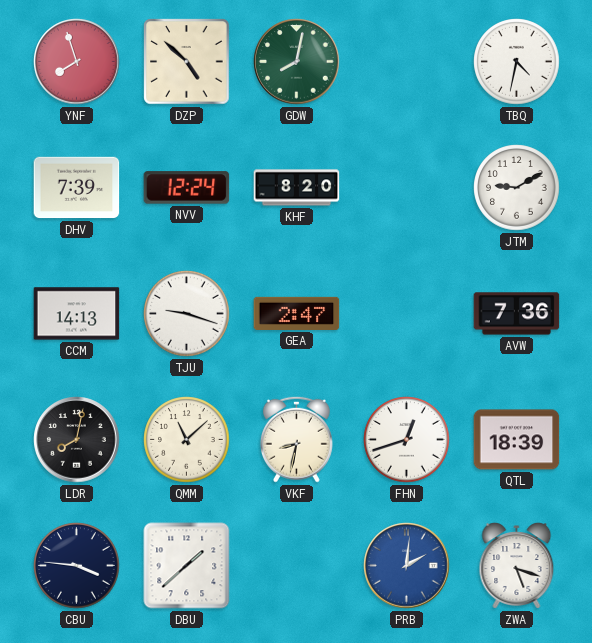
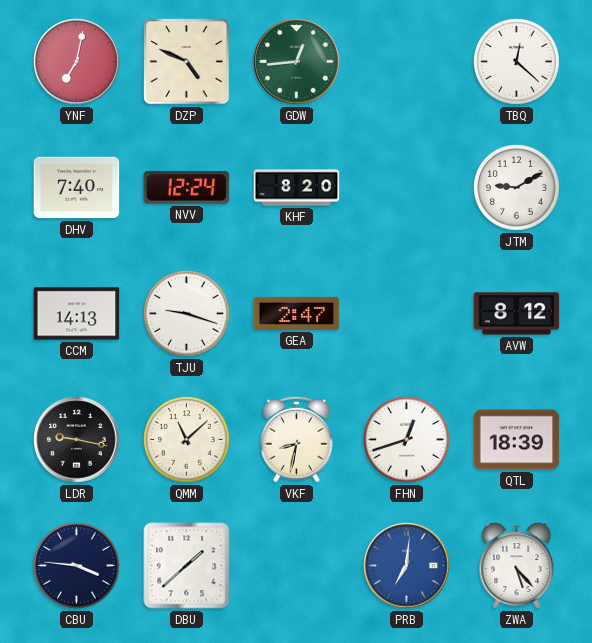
YNF: 7:57 -> 7:02 (77, 62)
DZP: 4:52 -> 4:49 (187, 62)
GDW: 8:02 -> 12:44 (297, 62)
TBQ: 4:32 -> 12:22 (517, 62)
DHV: 7:39 -> 7:40 (77, 188)
AVW: 7:36 -> 8:12 (517, 314)
LDR: 8:02 -> 9:17 (77, 440)
PRB: 2:01 -> 7:01 (407, 566)
ZWA: 5:18 -> 5:23 (517, 566)
